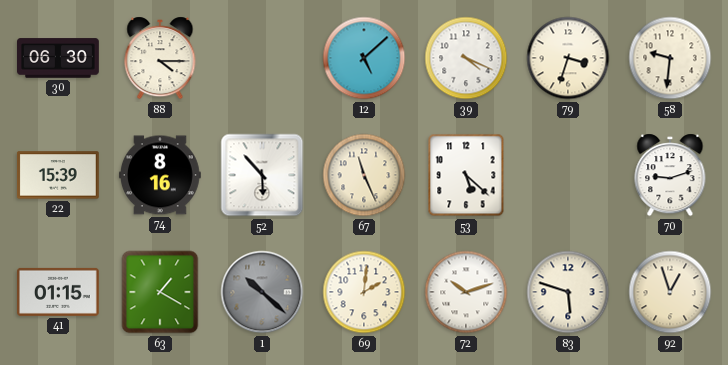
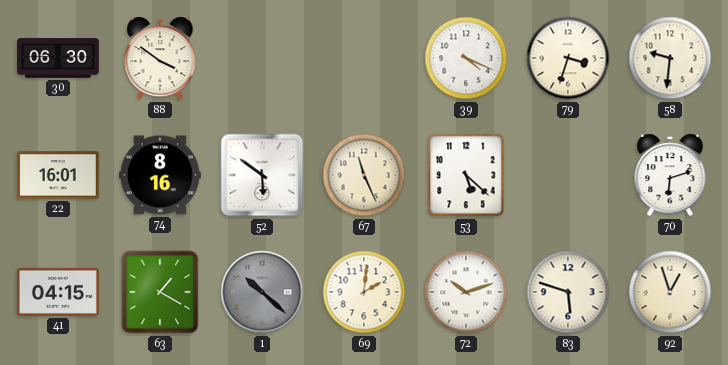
88: 4:15 -> 3:51 (160, 58)
12: 5:08 -> none (364, 58)
22: 15:39 -> 16:01 (58, 175)
52: 5:53 -> 5:51 (262, 175)
70: 9:12 -> 6:12 (670, 175)
41: 01:15 -> 04:15 (59, 292)
